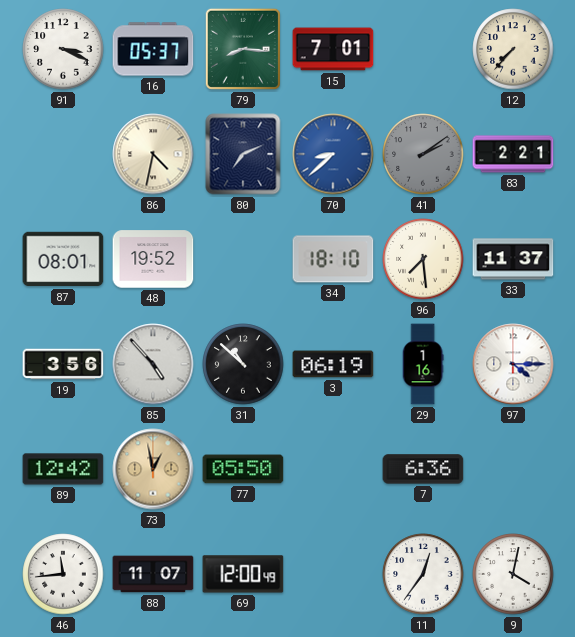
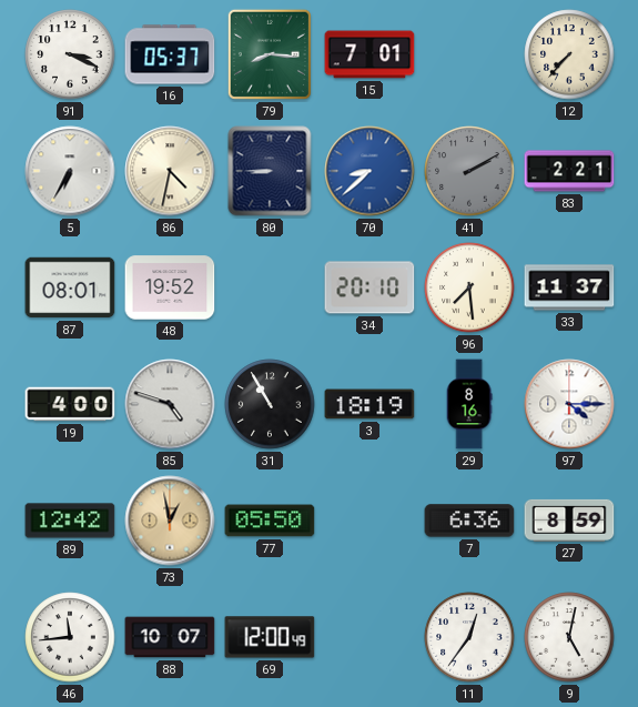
5: none -> 6:35 (70, 171)
80: 7:11 -> 8:45 (270, 171)
41: 2:09 -> 2:10 (469, 171)
34: 18:10 -> 20:10 (369, 287)
19: 3:56 -> 4:00 (70, 404)
85: 4:53 -> 4:48 (170, 404)
31: 10:52 -> 10:55 (270, 404)
3: 06:19 -> 18:19 (369, 404)
29: 1:16 -> 8:16 (469, 404)
27: none -> 8:59 (569, 521)
88: 11:07 -> 10:07 (170, 637)
9: 4:02 -> 5:02 (569, 637)
